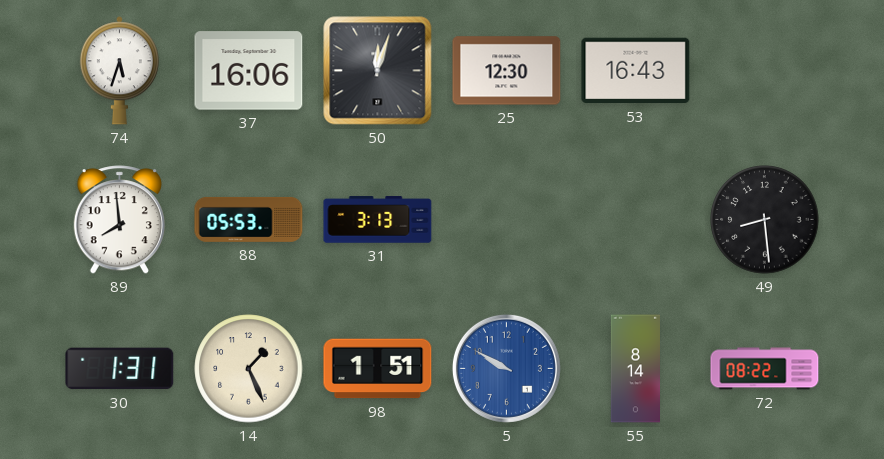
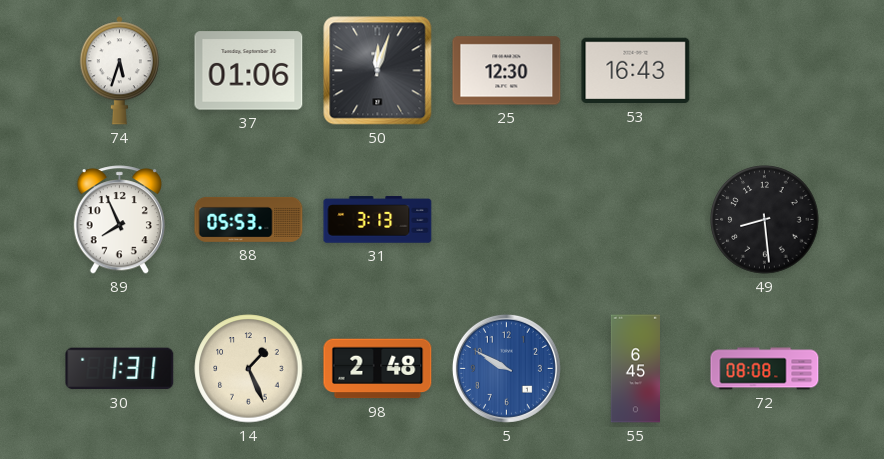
37: 16:06 -> 01:06 (249, 71)
89: 7:59 -> 7:56 (119, 220)
98: 1:51 -> 2:48 (378, 369)
55: 8:14 -> 6:45 (635, 369)
72: 08:22 -> 08:08 (765, 369)
